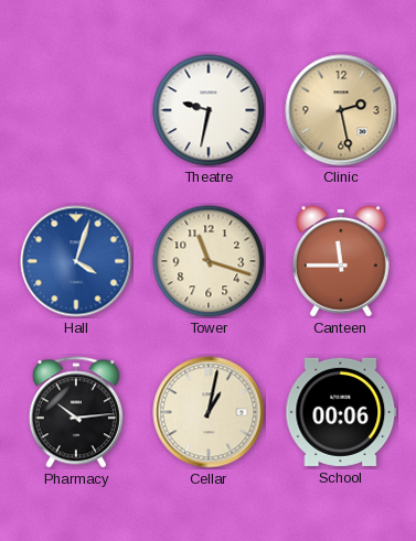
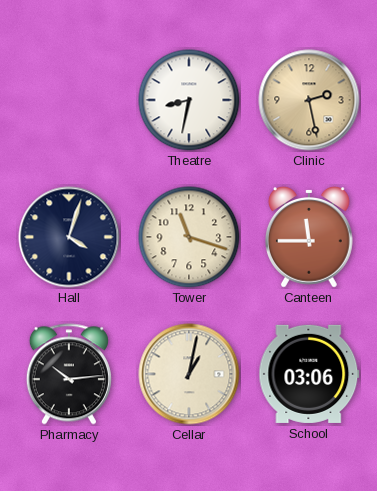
Theatre: 9:32 -> 8:32 (189, 100)
Hall dial: blue -> navy (69, 237)
School: 00:06 -> 03:06 (309, 374)
